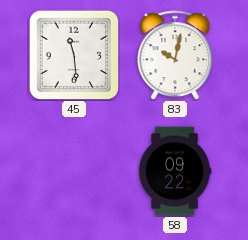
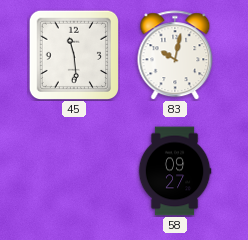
58: 09:22 -> 09:27 (175, 171)
